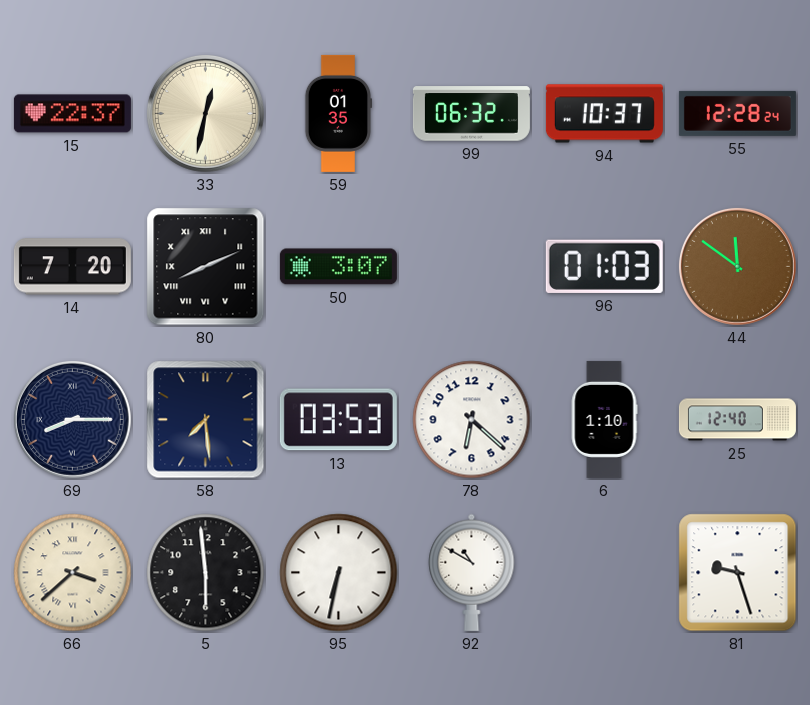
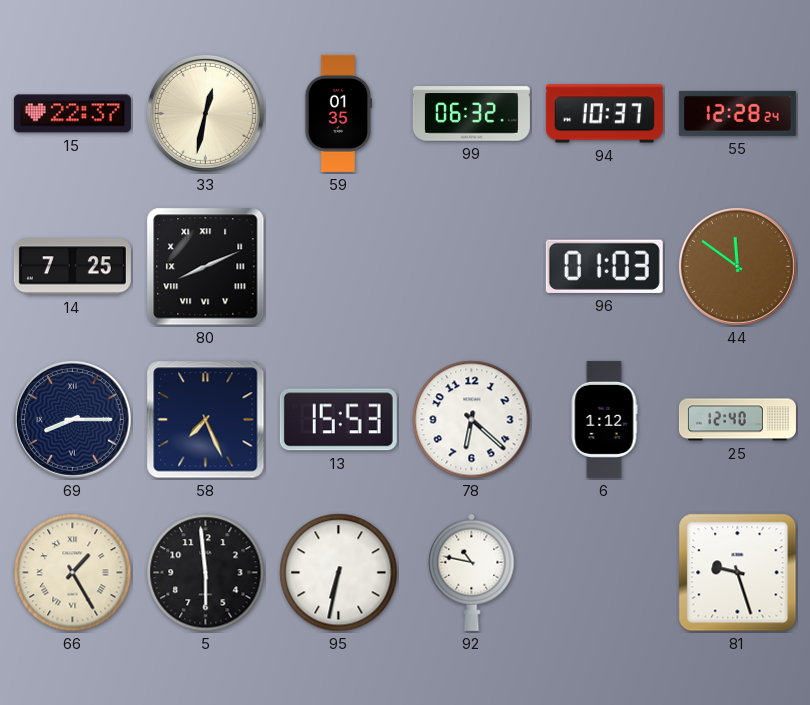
14: 7:20 -> 7:25 (72, 267)
50: 3:07 -> none (338, 267)
58: 7:29 -> 7:26 (206, 420)
13: 03:53 -> 15:53 (338, 420)
6: 1:10 -> 1:12 (604, 419)
66: 3:38 -> 1:25 (73, 573)
92: 10:50 -> 10:47 (472, 572)
